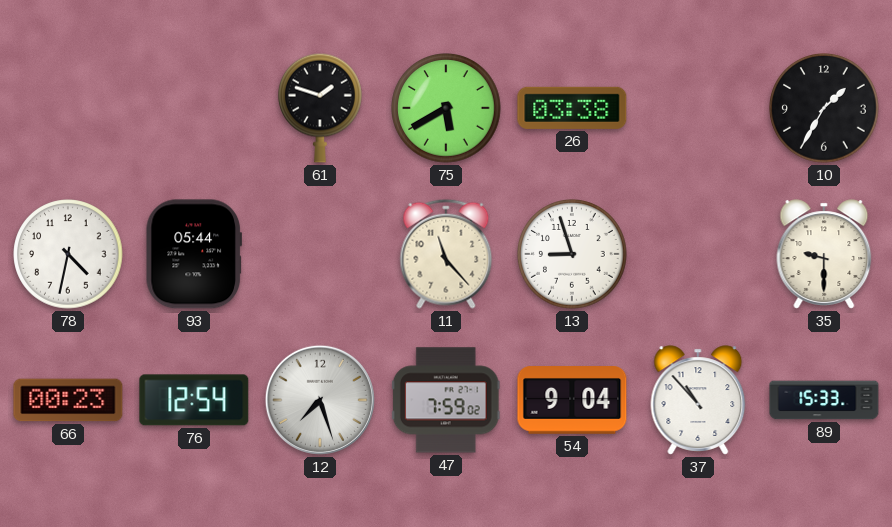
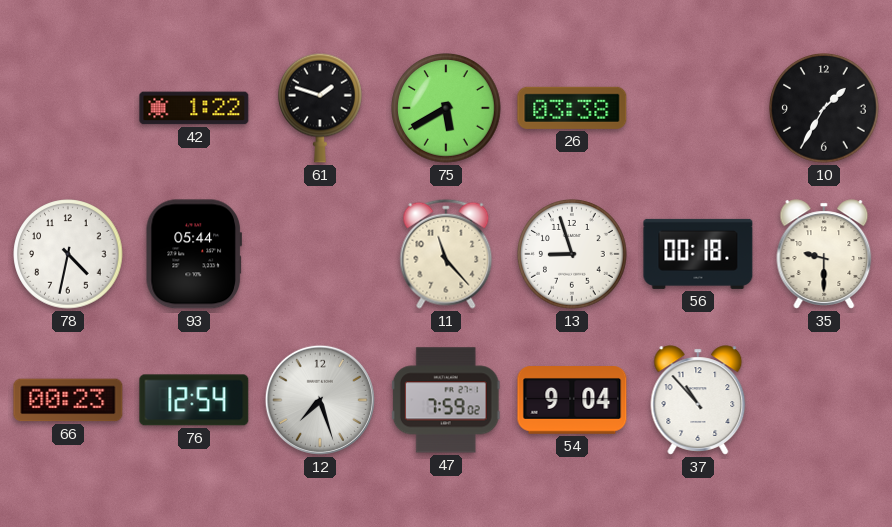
42: none -> 1:22 (194, 108)
56: none -> 00:18 (698, 254)
89: 15:33 -> none (824, 400)
